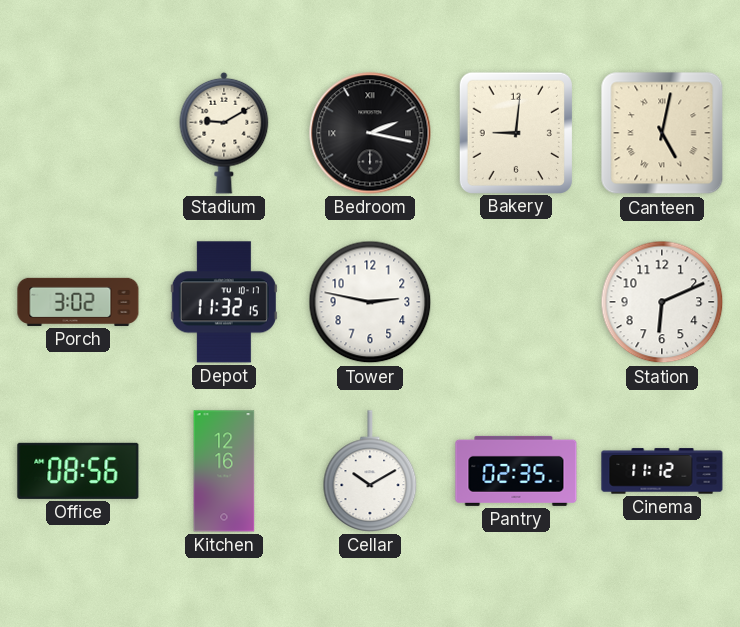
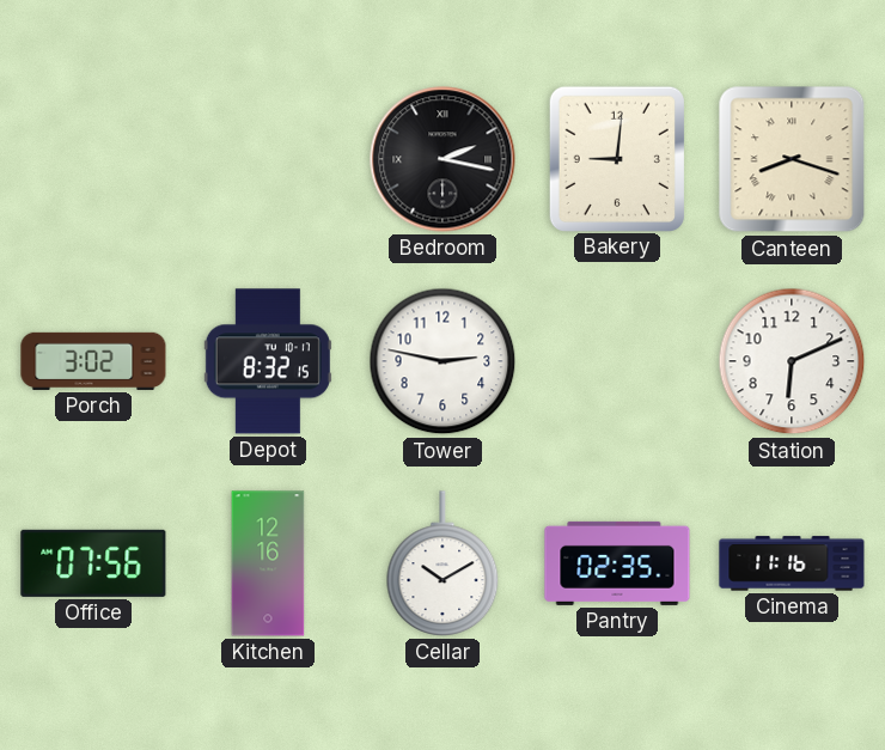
Stadium: 9:10 -> none (224, 133)
Canteen: 5:02 -> 8:18 (792, 159)
Depot: 11:32 -> 8:32 (268, 361)
Office: 08:56 -> 07:56 (93, 563)
Cinema: 11:12 -> 11:16 (792, 563)
